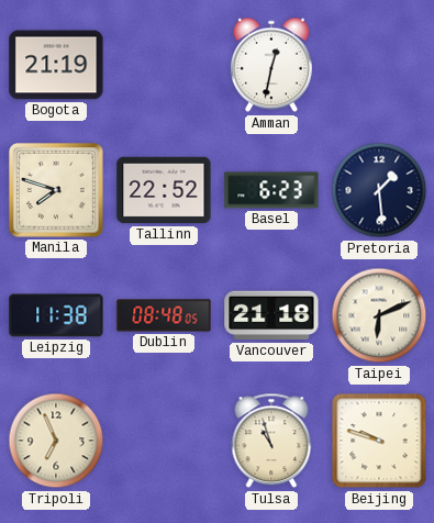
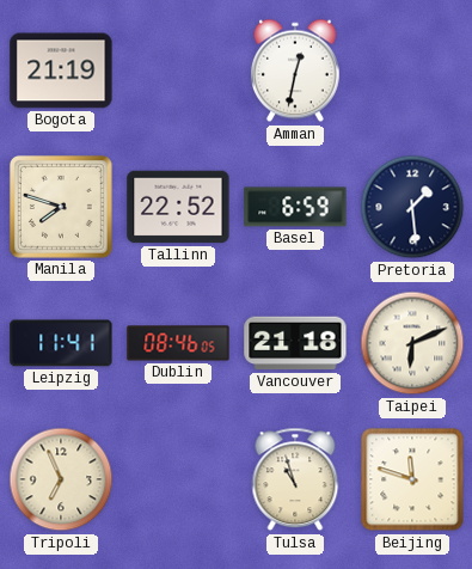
Basel: 6:23 -> 6:59 (295, 207)
Leipzig: 11:38 -> 11:41 (61, 343)
Dublin: 08:48 -> 08:46 (178, 343)
Beijing: 9:48 -> 11:48 (412, 479)
